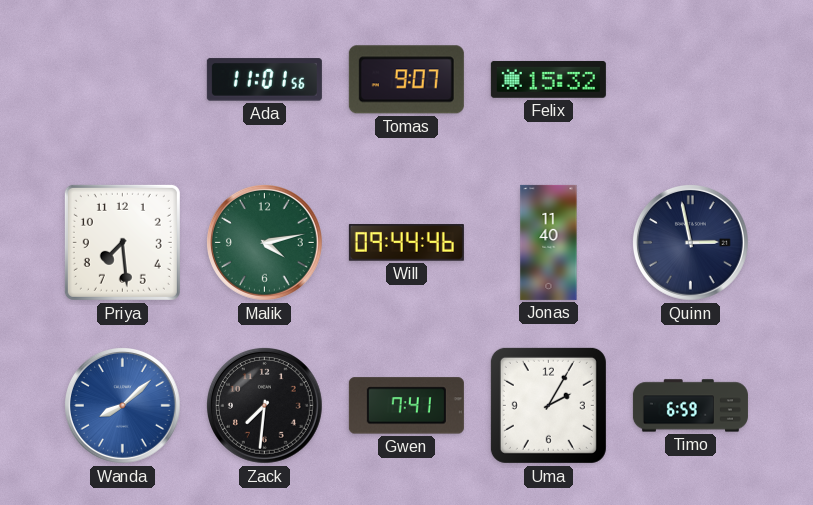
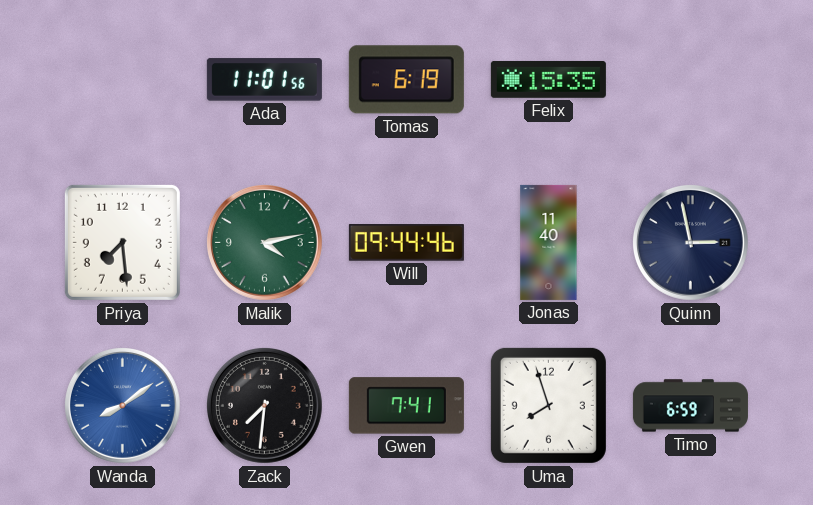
Tomas: 9:07 -> 6:19 (406, 80)
Felix: 15:32 -> 15:35 (548, 79)
Wanda: 8:08 -> 8:09 (123, 406)
Uma: 2:05 -> 7:57 (548, 405)
